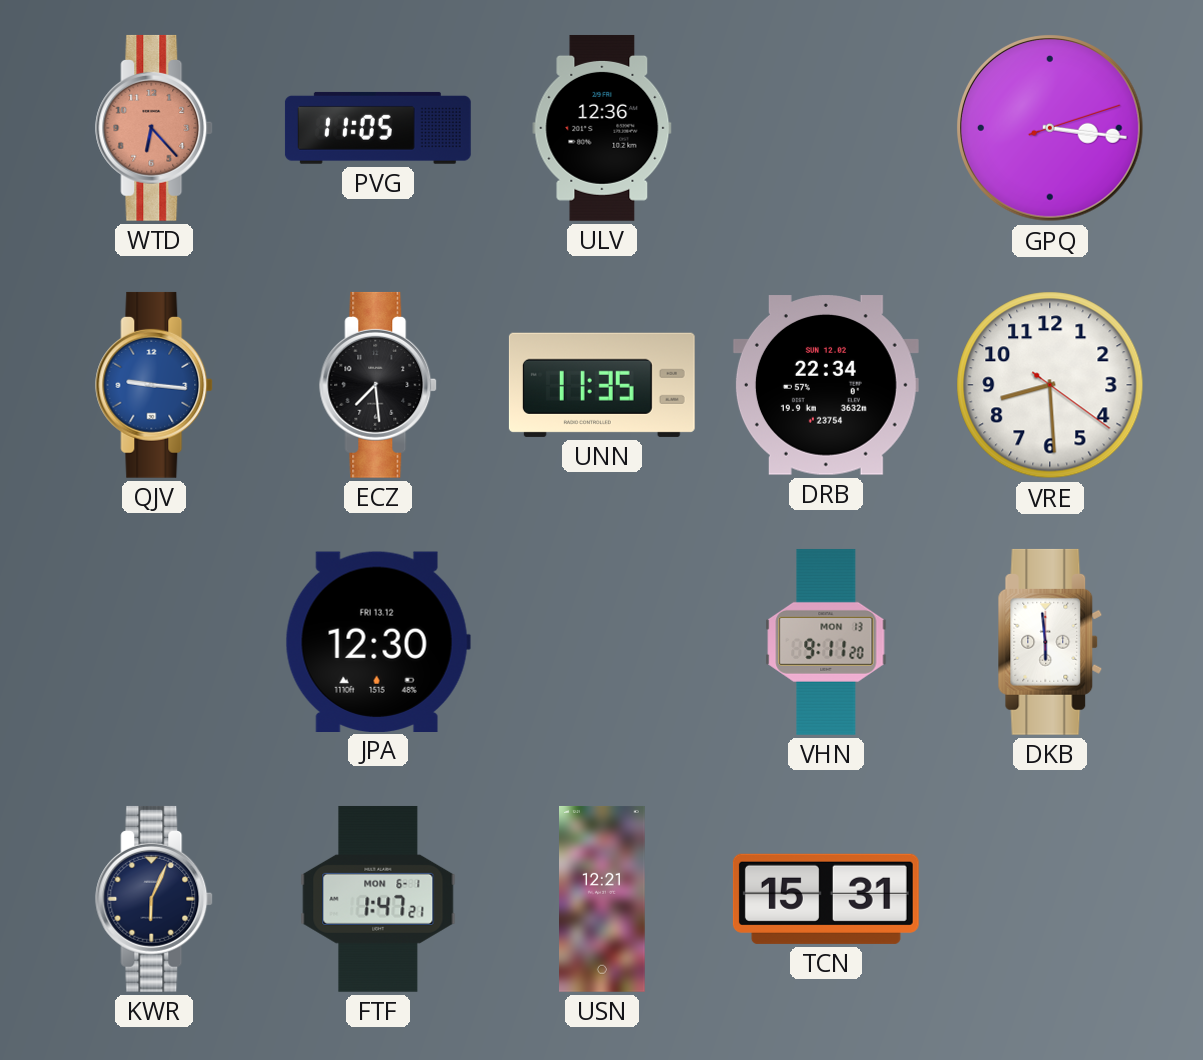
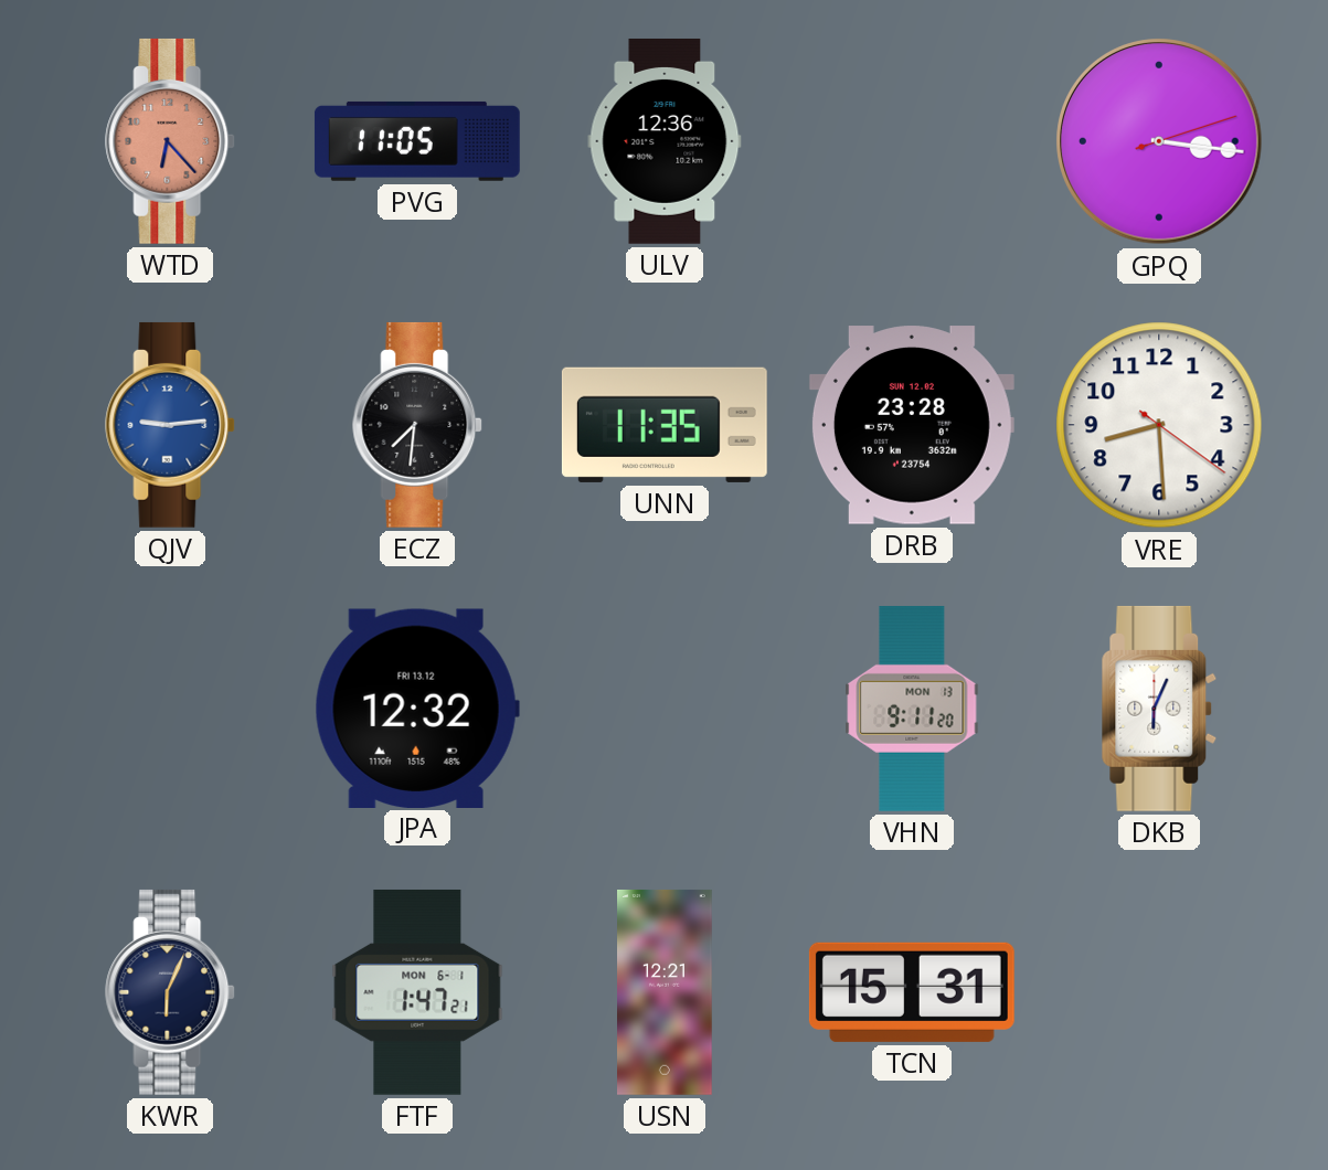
QJV: 9:16 -> 9:14 (171, 425)
ECZ: 7:29 -> 7:31 (418, 425)
DRB: 22:34 -> 23:28 (912, 425)
JPA: 12:30 -> 12:32 (417, 708)
DKB: 5:59 -> 6:04 (1159, 709)
